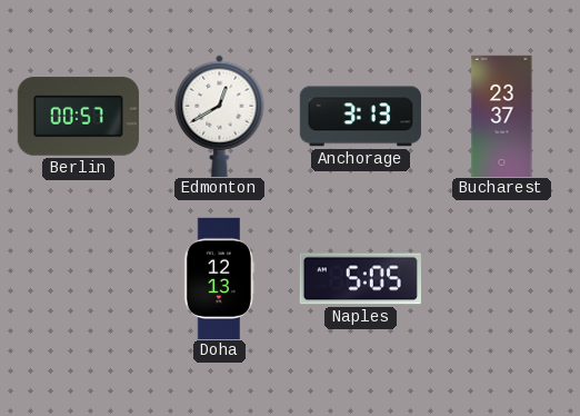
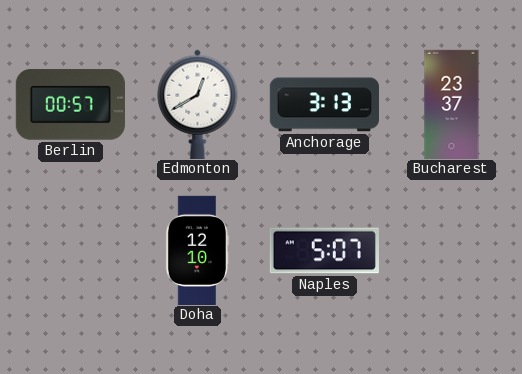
Doha: 12:13 -> 12:10 (198, 250)
Naples: 5:05 -> 5:07 (324, 251)
